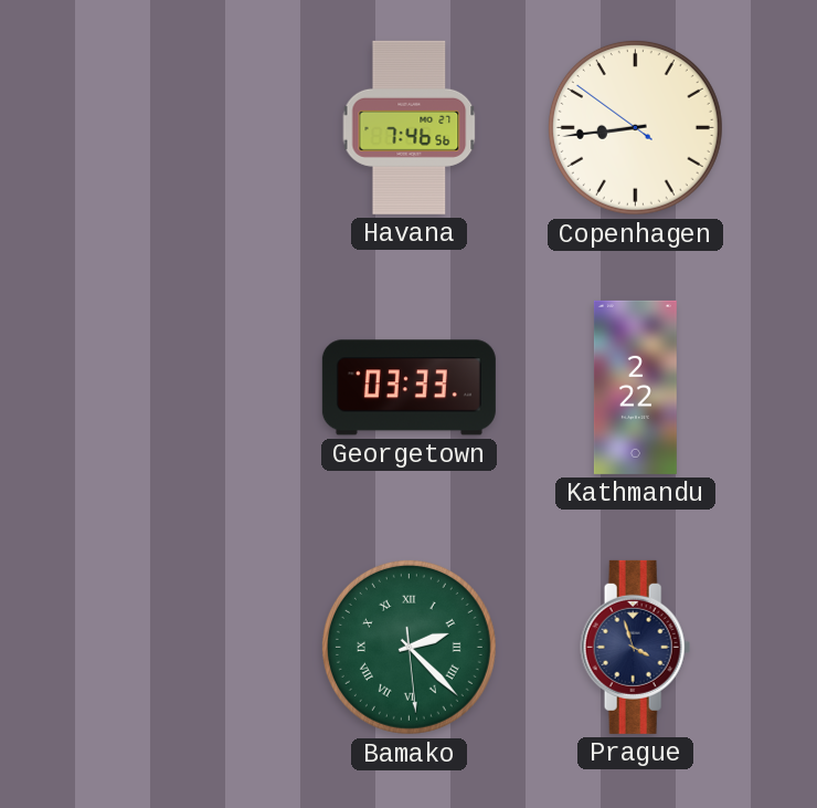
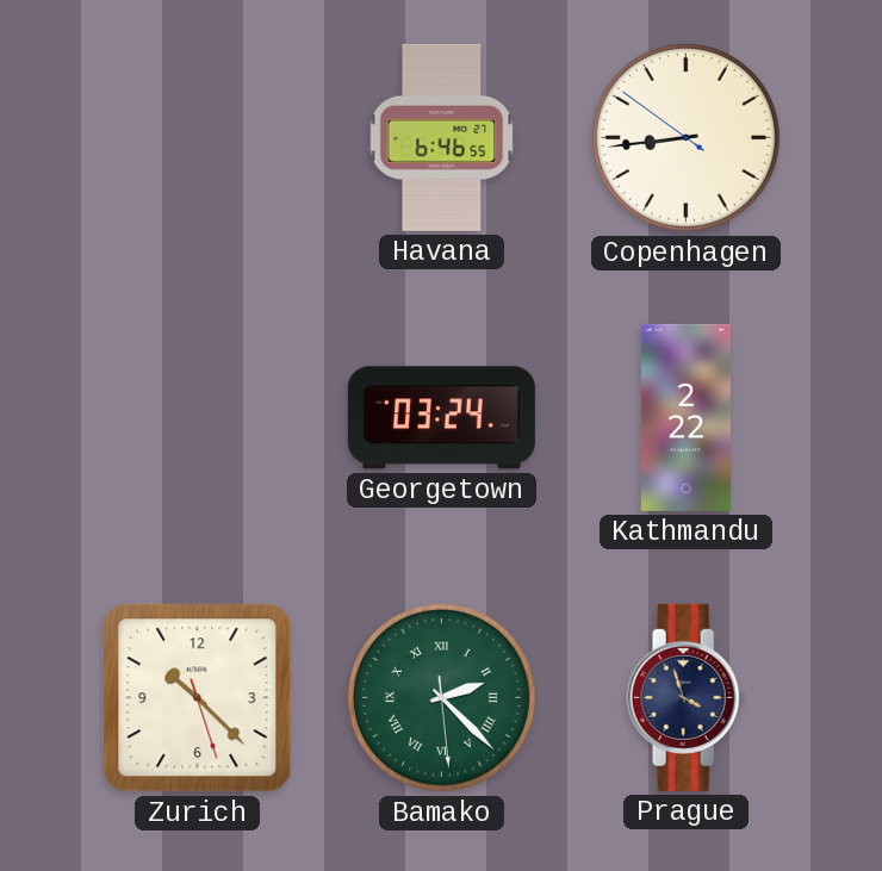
Havana: 7:46 -> 6:46 (442, 137)
Georgetown: 03:33 -> 03:24 (441, 418)
Zurich: none -> 10:22 (198, 698)
